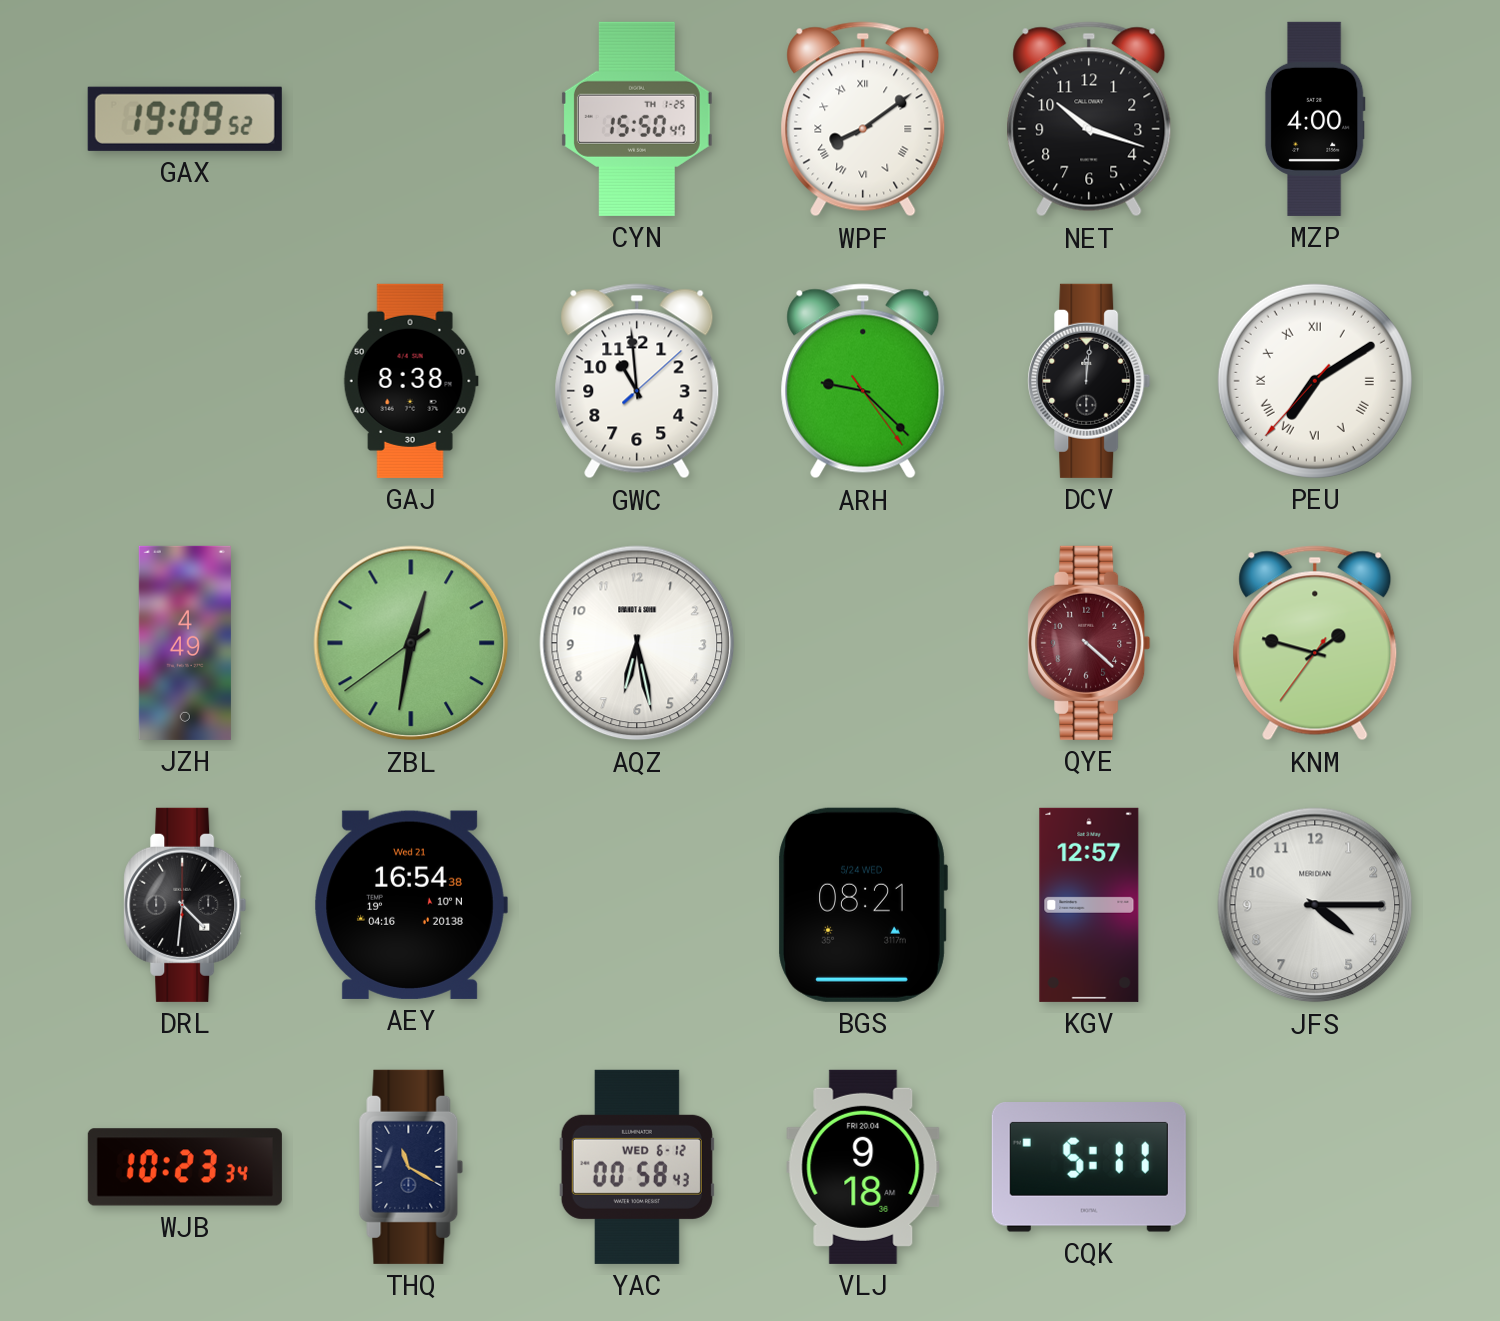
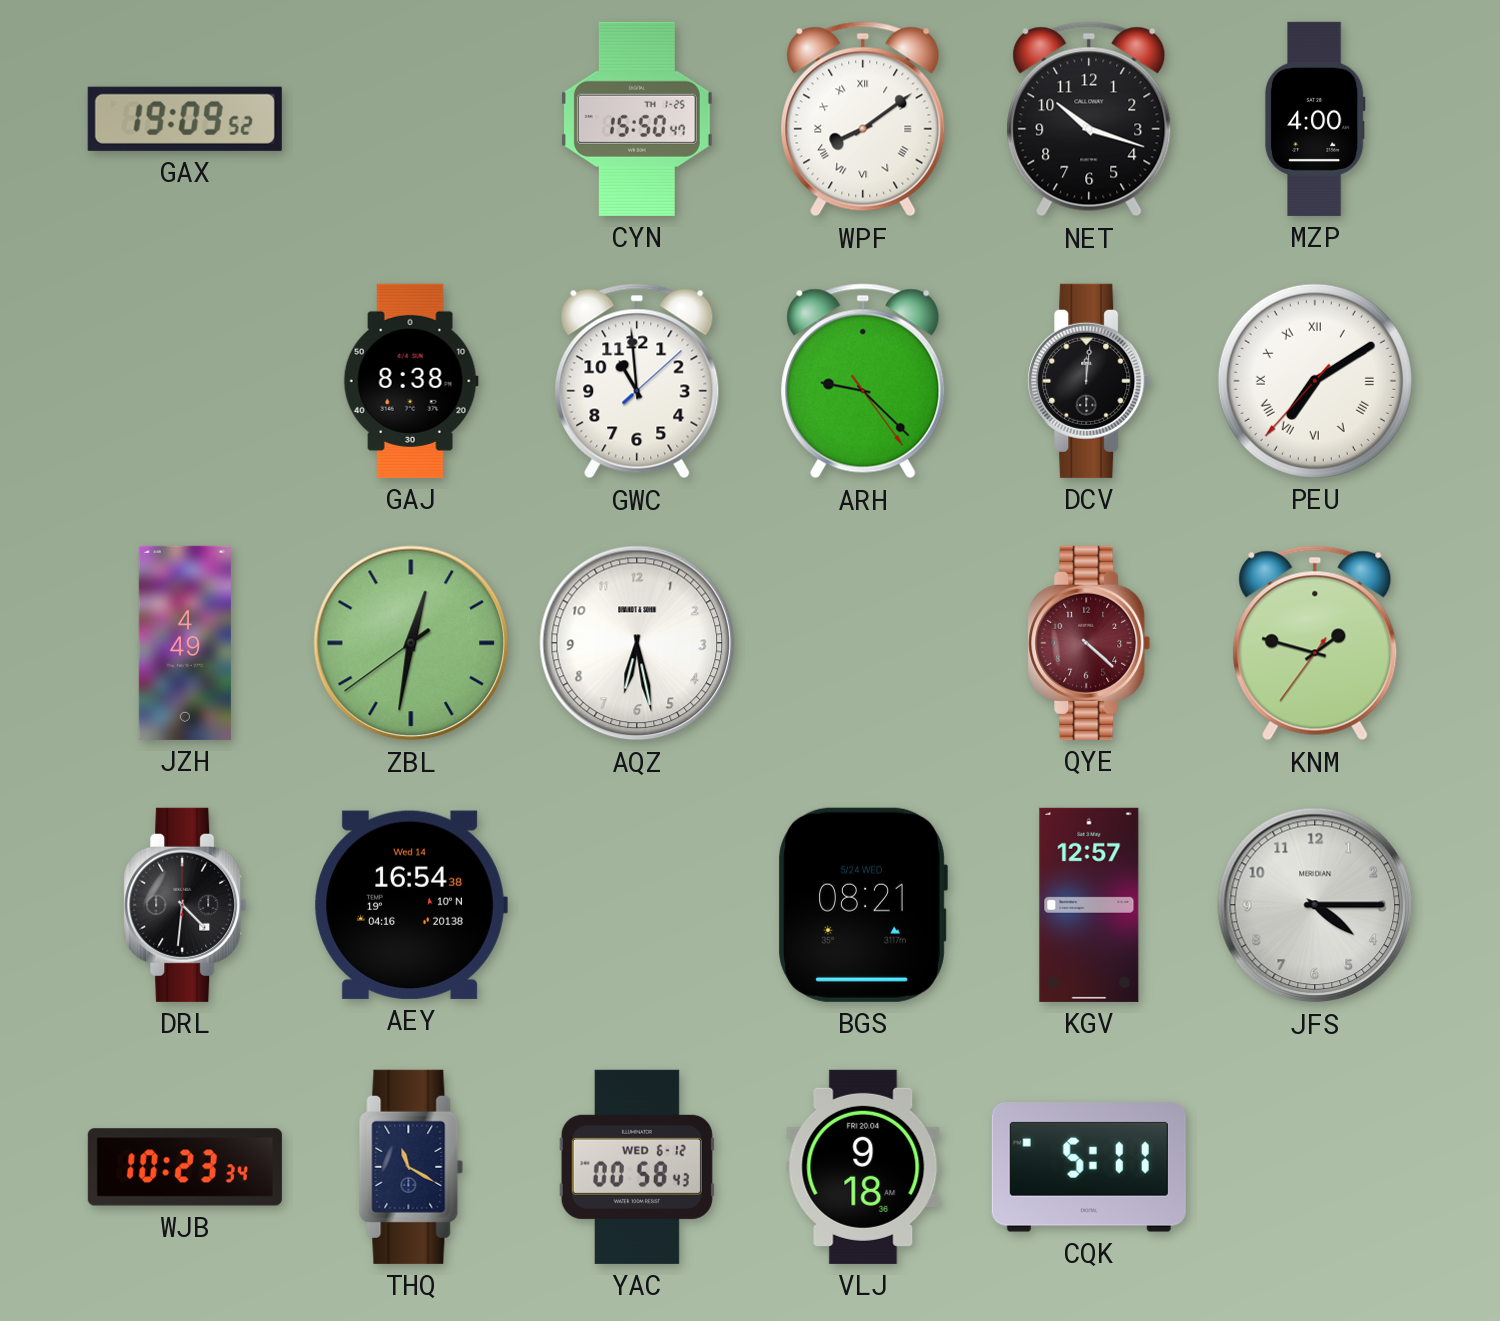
AEY date: Wed 21 -> Wed 14 (411, 905)
